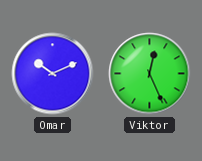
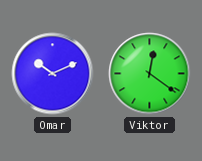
Viktor: 12:26 -> 12:21 (150, 74)
